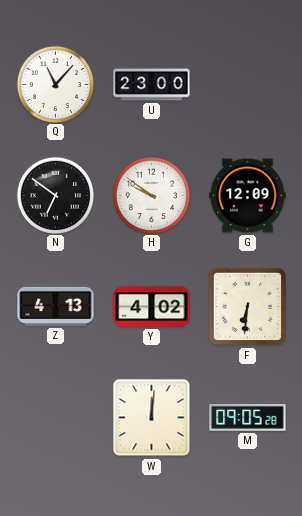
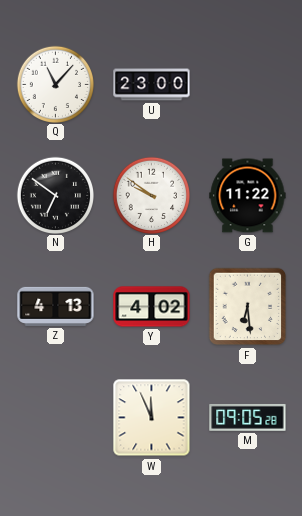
G: 12:09 -> 11:22 (248, 196)
F: 6:31 -> 6:29 (248, 307)
W: 12:01 -> 11:56 (152, 418)
